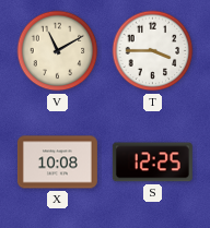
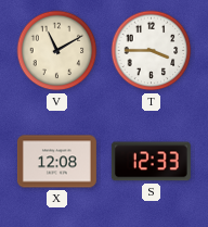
X: 10:08 -> 12:08 (56, 162)
S: 12:25 -> 12:33 (151, 162)
